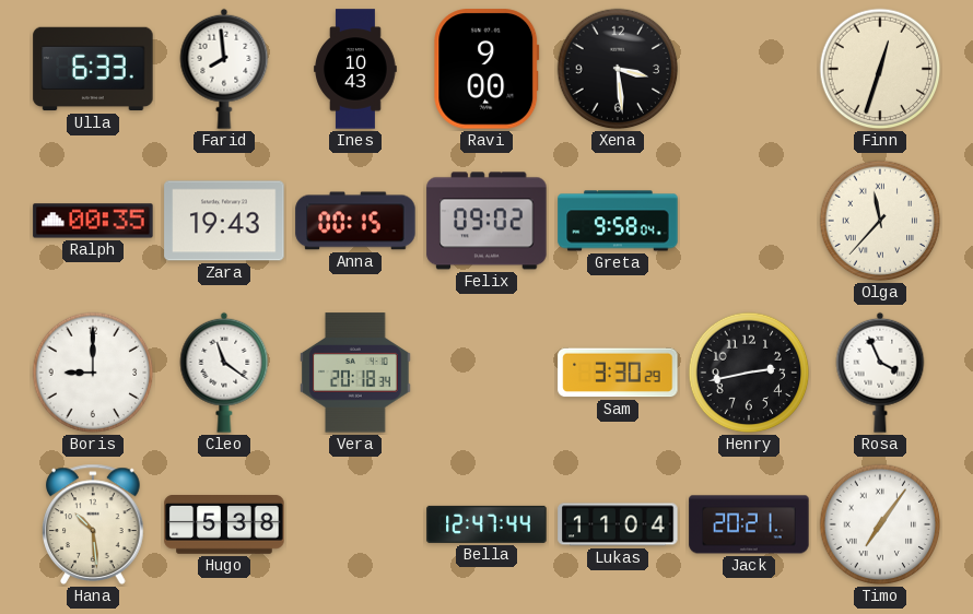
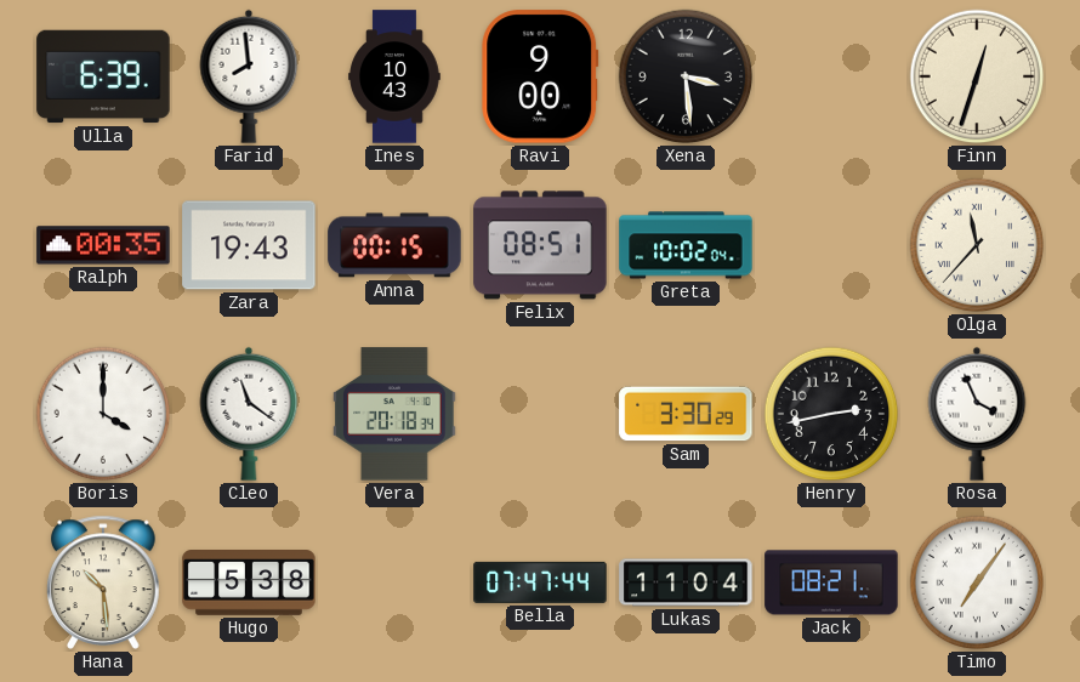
Ulla: 6:33 -> 6:39 (103, 76)
Felix: 09:02 -> 08:51 (540, 245)
Greta: 9:58 -> 10:02 (686, 245)
Boris: 9:00 -> 4:00 (103, 414)
Bella: 12:47 -> 07:47 (540, 582)
Jack: 20:21 -> 08:21 (831, 582)
